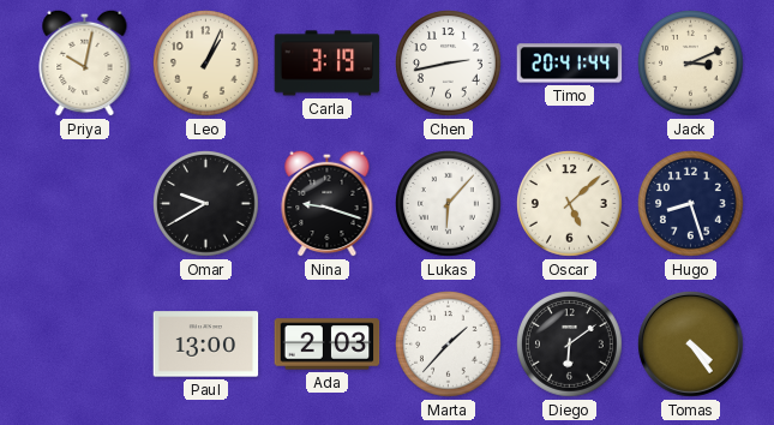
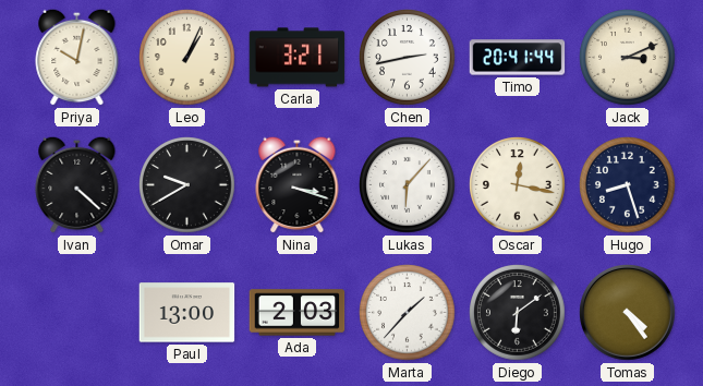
Carla: 3:19 -> 3:21 (298, 58)
Ivan: none -> 4:22 (77, 184)
Nina: 9:18 -> 3:18 (298, 184)
Oscar: 5:08 -> 12:17 (518, 185)
